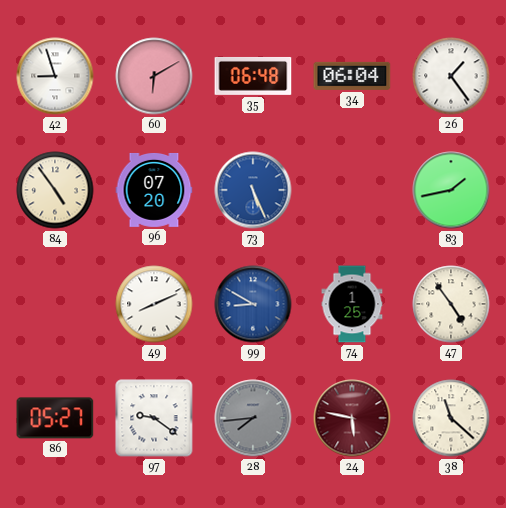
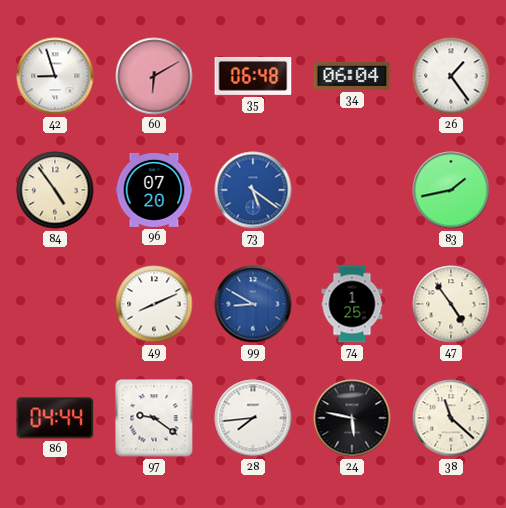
73: 5:26 -> 5:21 (253, 190)
86: 05:27 -> 04:44 (55, 418)
28 dial: grey -> white (253, 418)
24 dial: burgundy -> black (352, 418)
